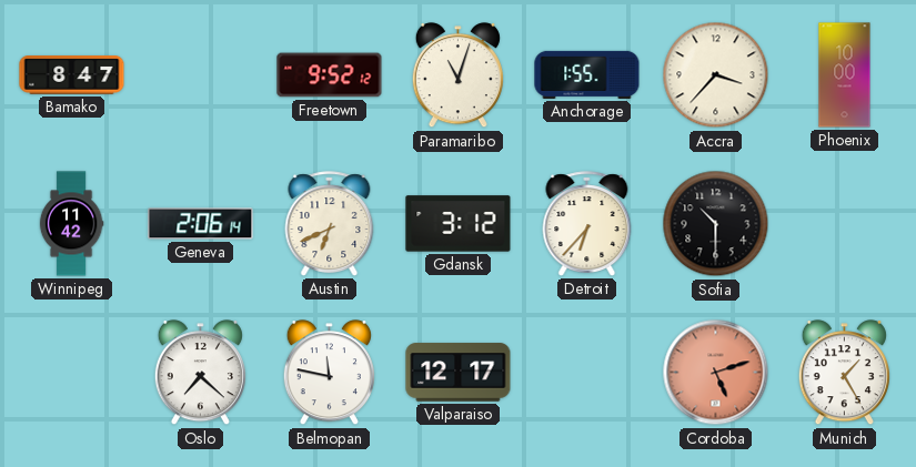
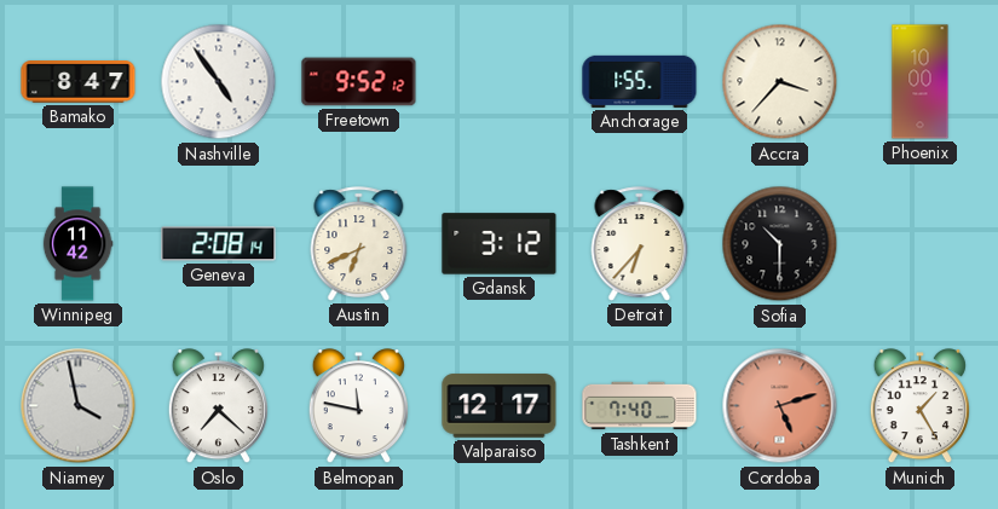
Nashville: none -> 4:54 (219, 82)
Paramaribo: 11:03 -> none (457, 75)
Geneva: 2:06 -> 2:08 (219, 244)
Niamey: none -> 3:58 (79, 406)
Tashkent: none -> 7:40 (640, 406)
